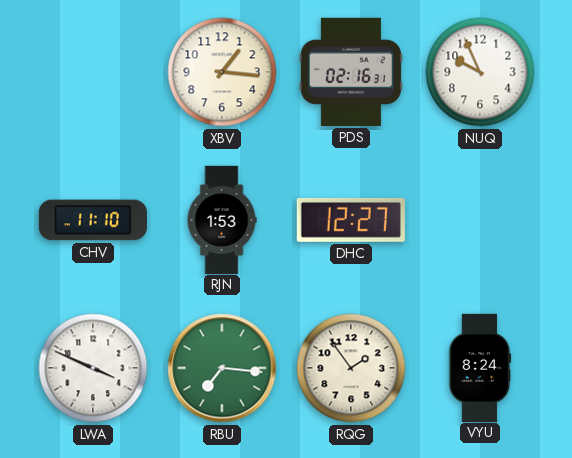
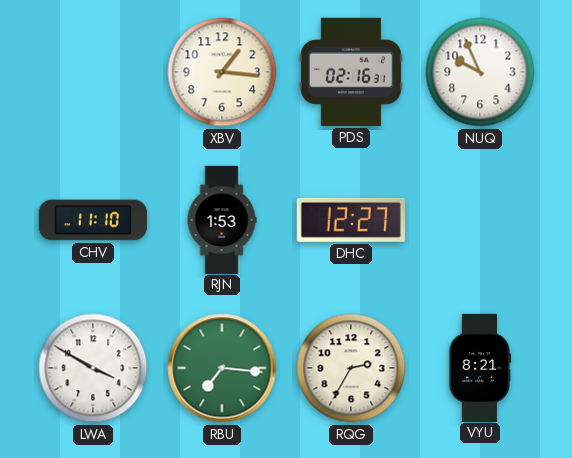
LWA: 3:49 -> 3:50 (93, 368)
RQG: 1:54 -> 2:35 (351, 368)
VYU: 8:24 -> 8:21 (480, 367)
